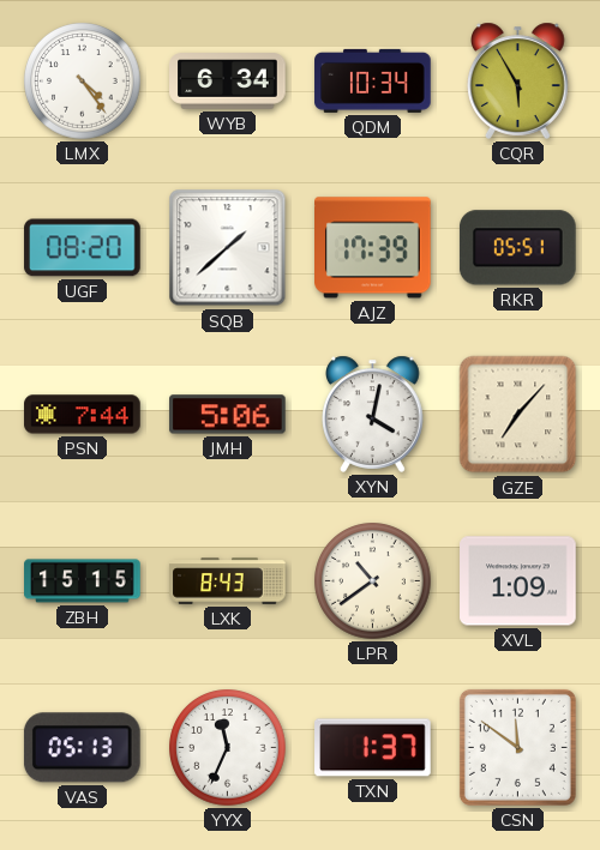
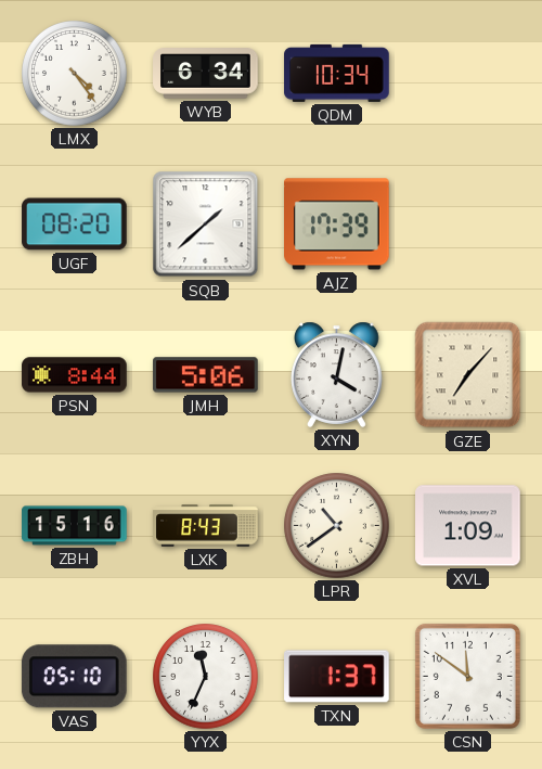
CQR: 5:55 -> none (518, 80)
RKR: 05:51 -> none (518, 248)
PSN: 7:44 -> 8:44 (75, 375)
ZBH: 15:15 -> 15:16 (75, 526)
VAS: 05:13 -> 05:10 (74, 677)
